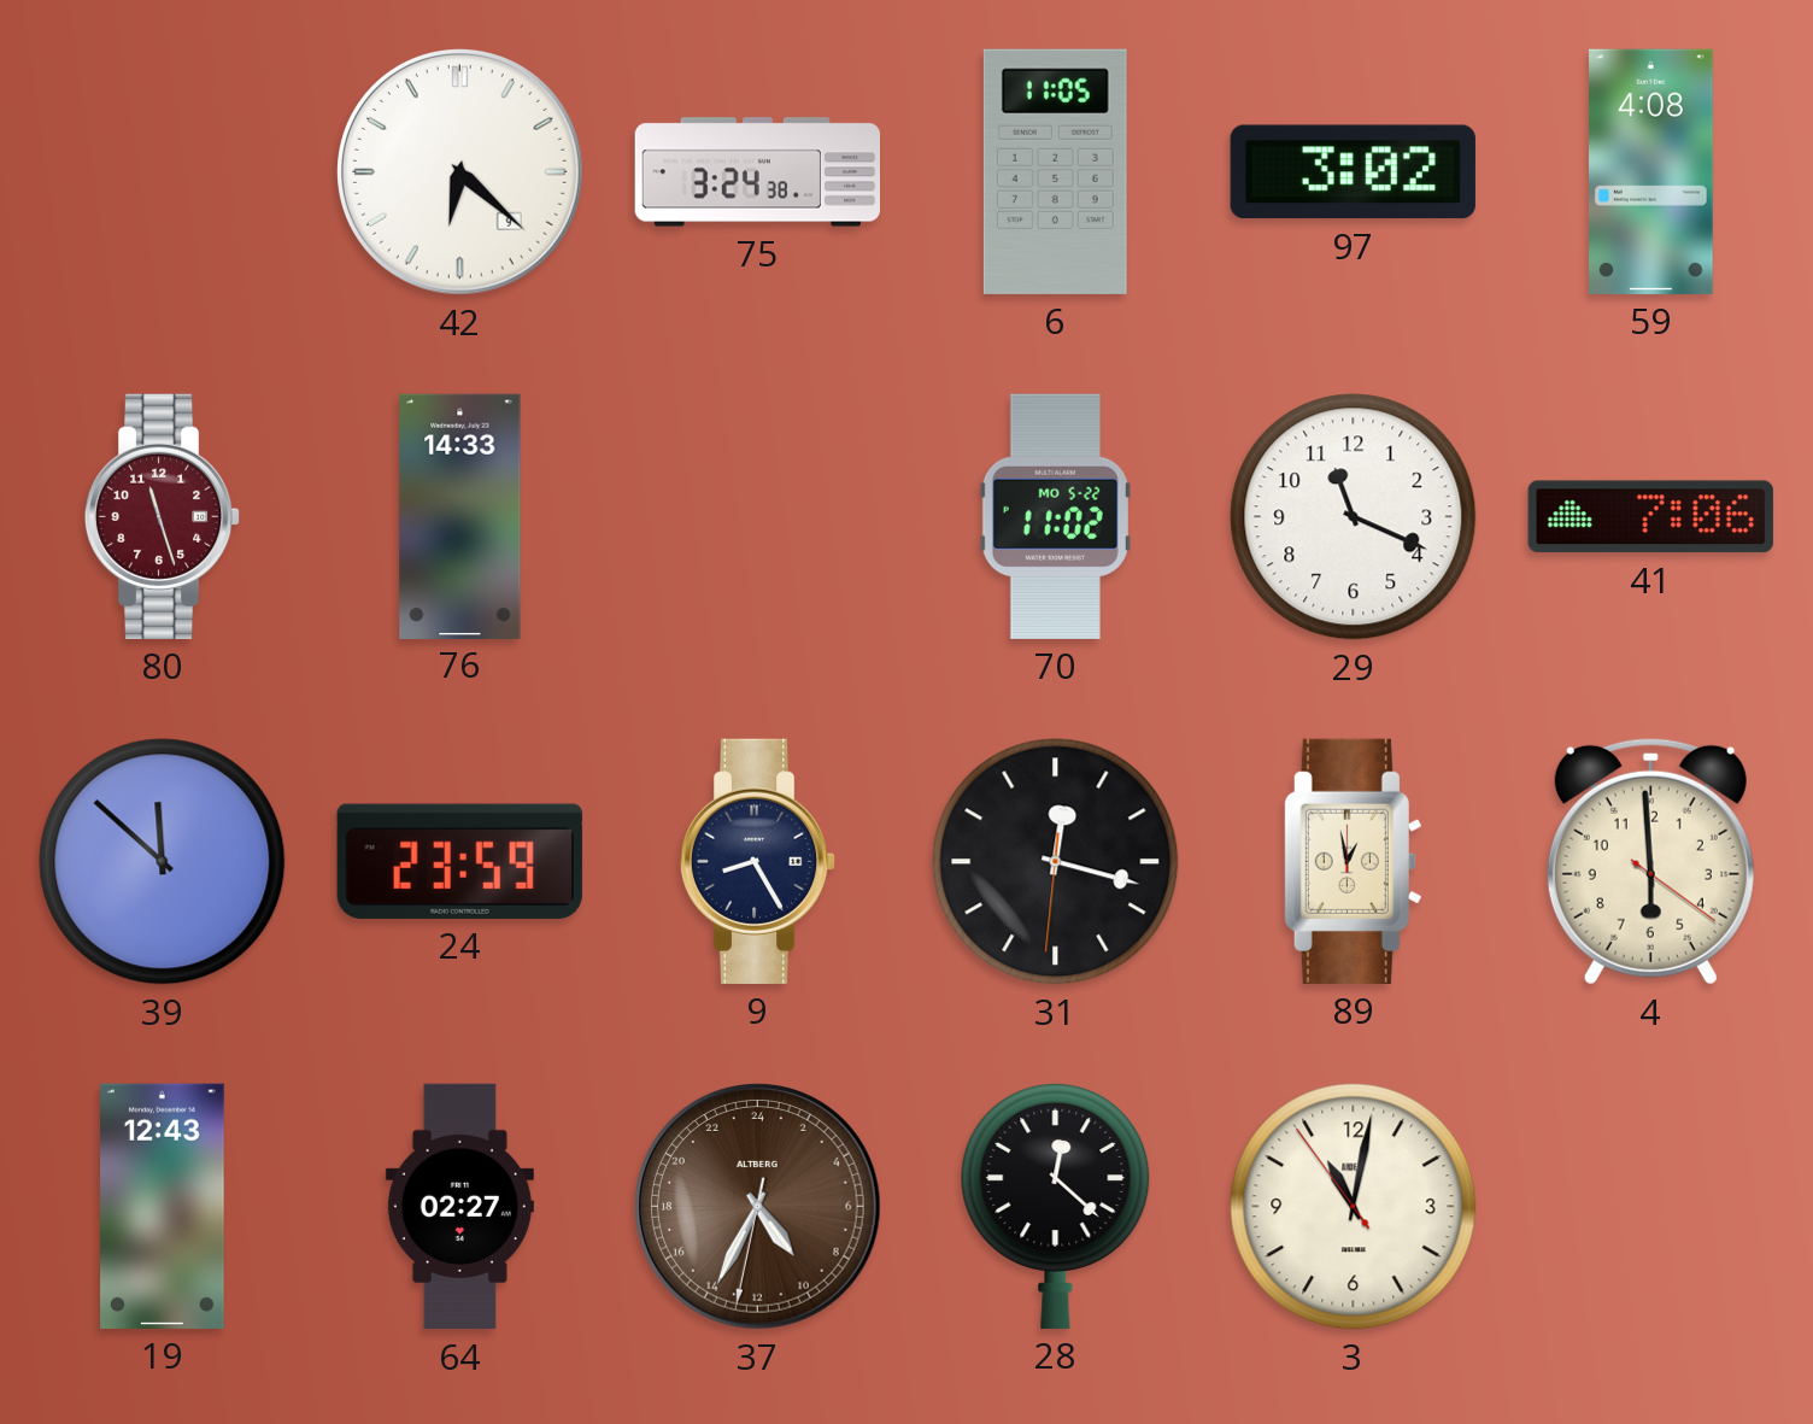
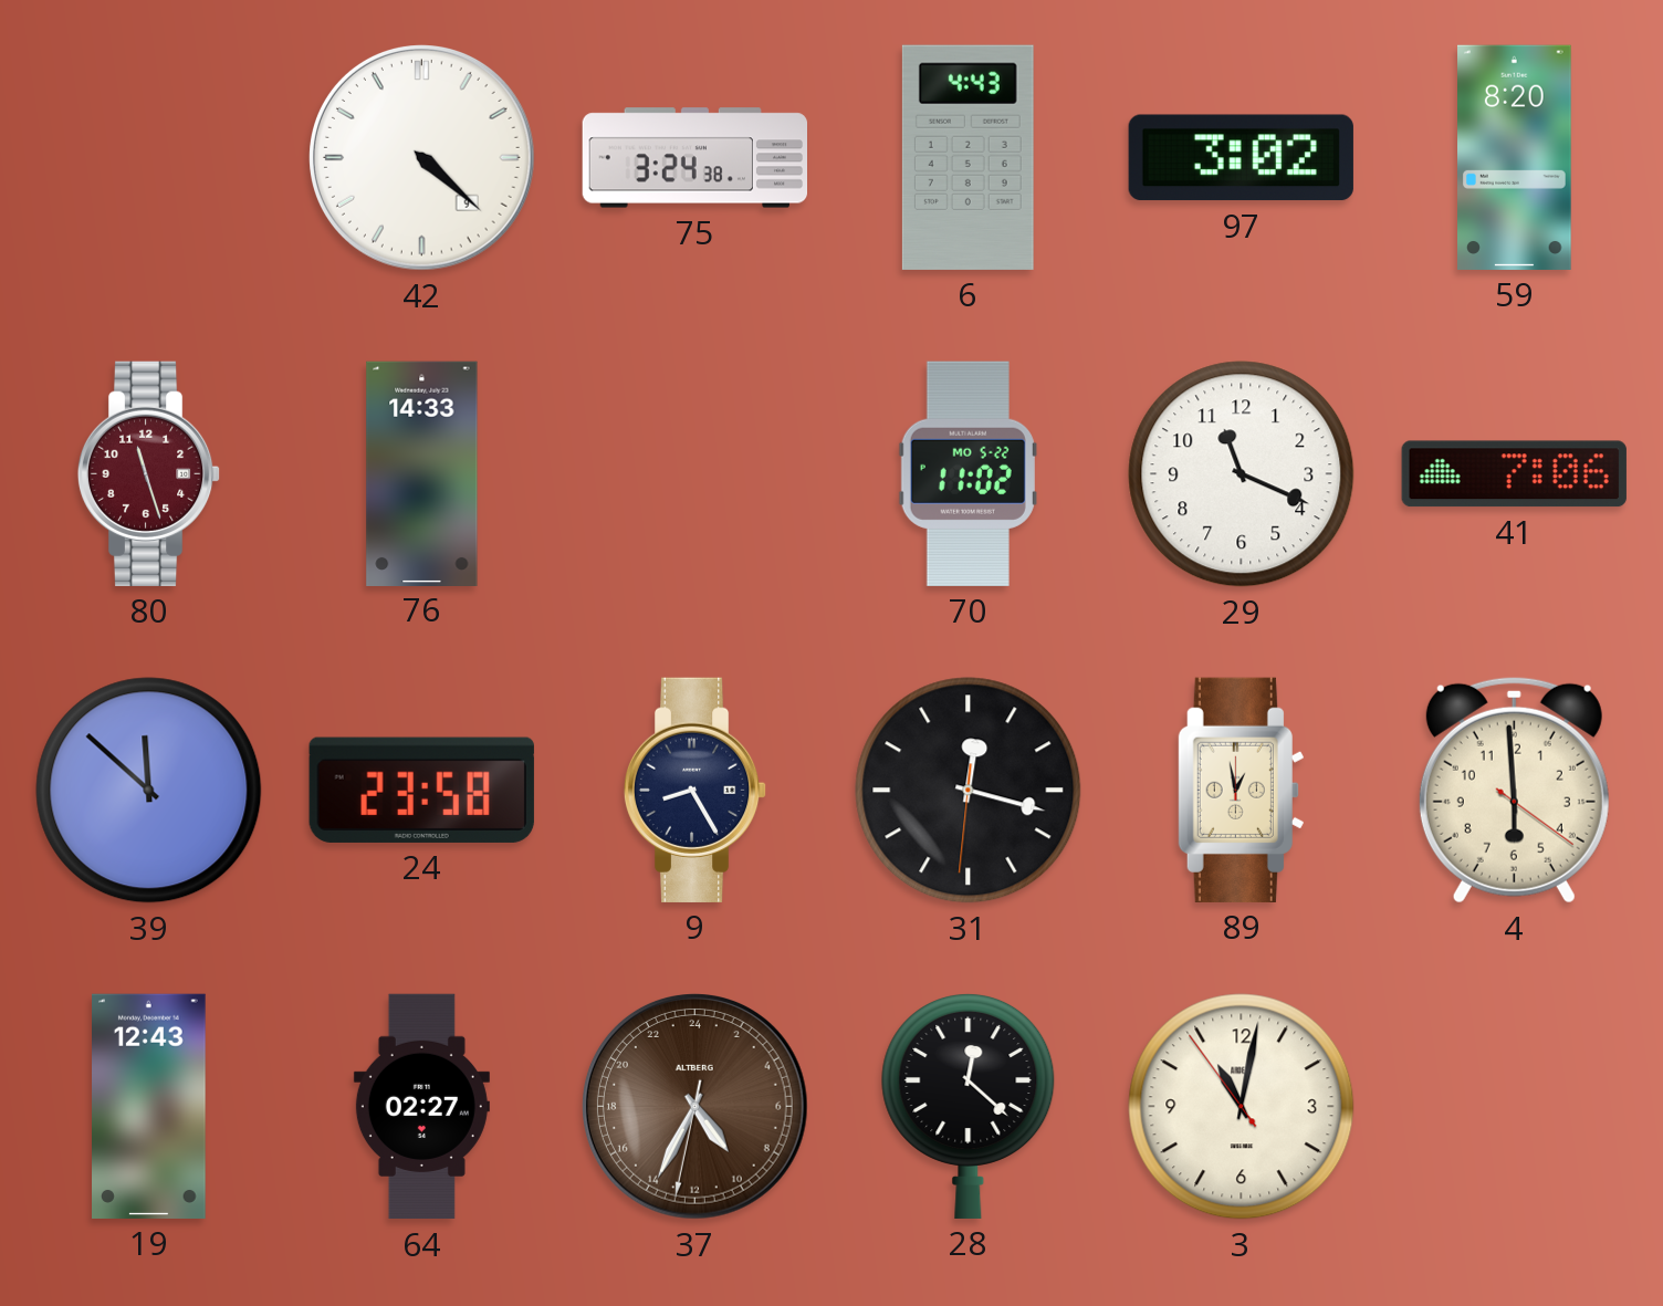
42: 6:22 -> 4:22 (422, 158)
6: 11:05 -> 4:43 (968, 157)
59: 4:08 -> 8:20 (1515, 157)
24: 23:59 -> 23:58 (421, 790)
